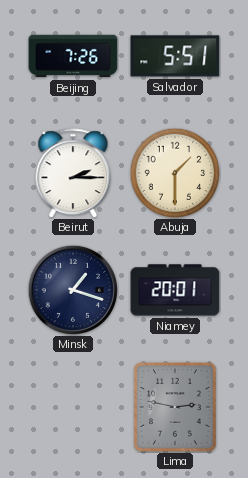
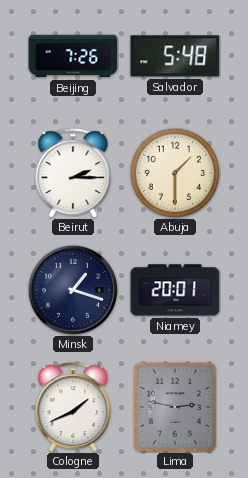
Salvador: 5:51 -> 5:48 (175, 56)
Cologne: none -> 1:41 (73, 407)
